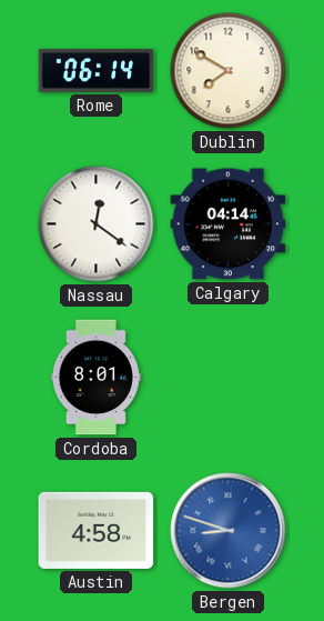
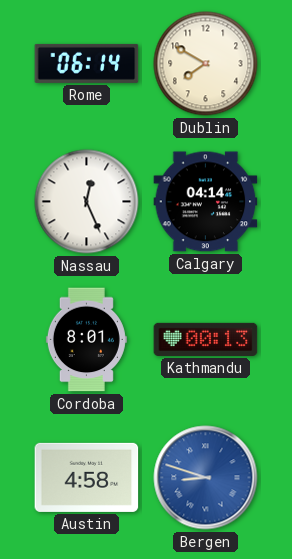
Nassau: 12:21 -> 12:26 (87, 202)
Kathmandu: none -> 00:13 (206, 339)
